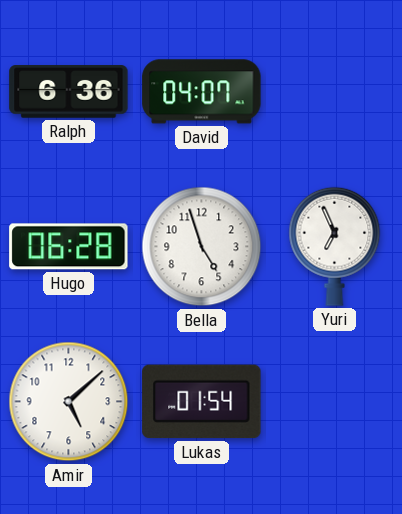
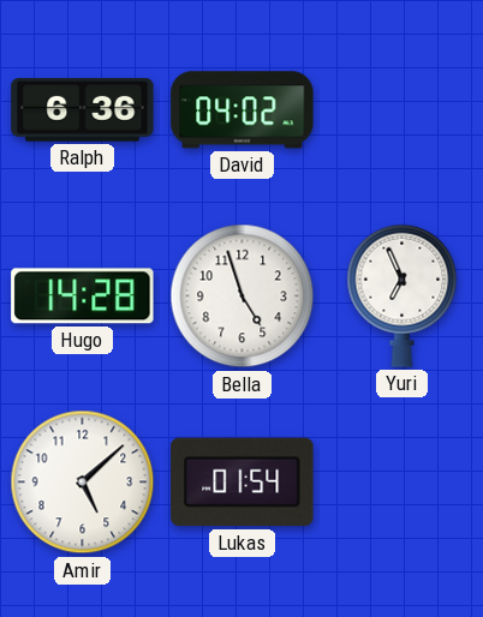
David: 04:07 -> 04:02 (243, 110)
Hugo: 06:28 -> 14:28 (83, 296)
